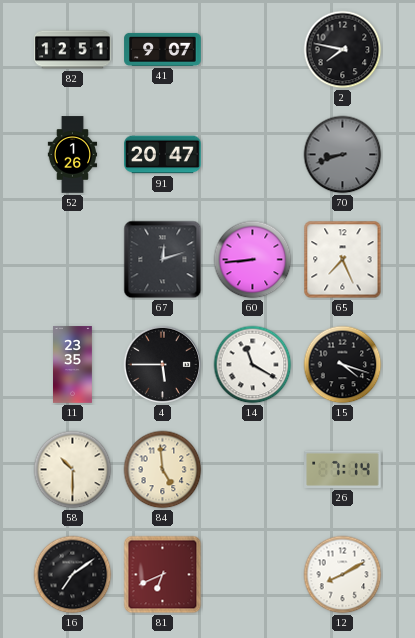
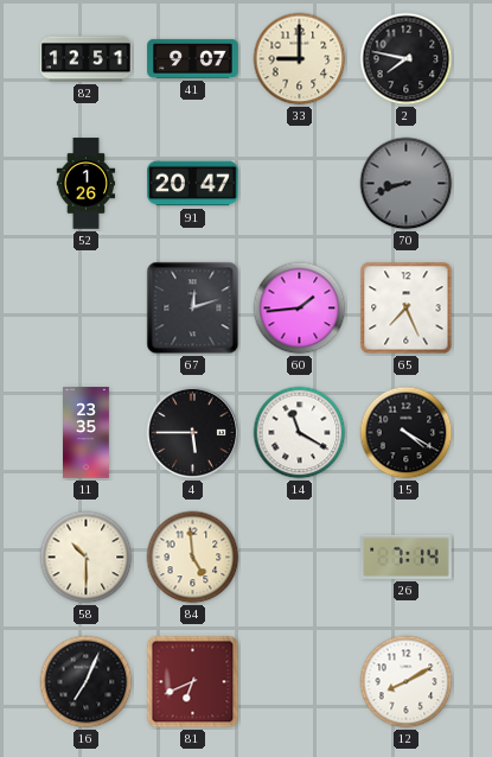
33: none -> 9:00 (300, 59)
60: 8:44 -> 1:44 (300, 308)
15: 4:18 -> 4:20 (407, 433)
16: 7:09 -> 7:04 (87, 682)
